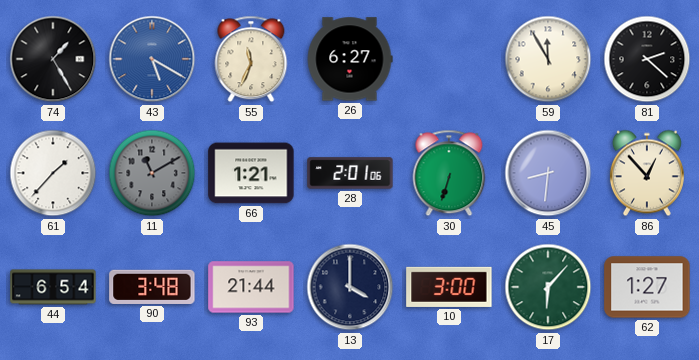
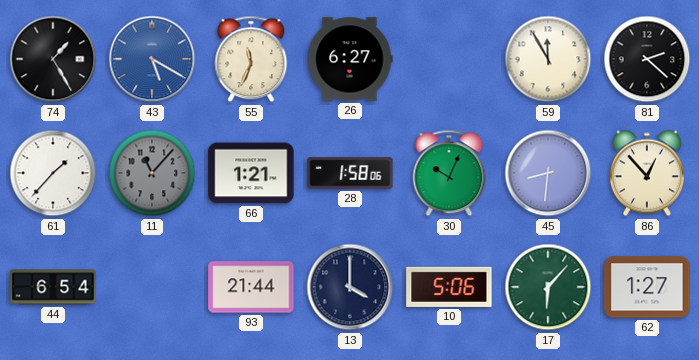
11: 11:10 -> 11:07 (152, 173)
28: 2:01 -> 1:58 (350, 173)
30: 6:33 -> 10:04 (449, 173)
90: 3:48 -> none (152, 287)
10: 3:00 -> 5:06 (449, 287)
